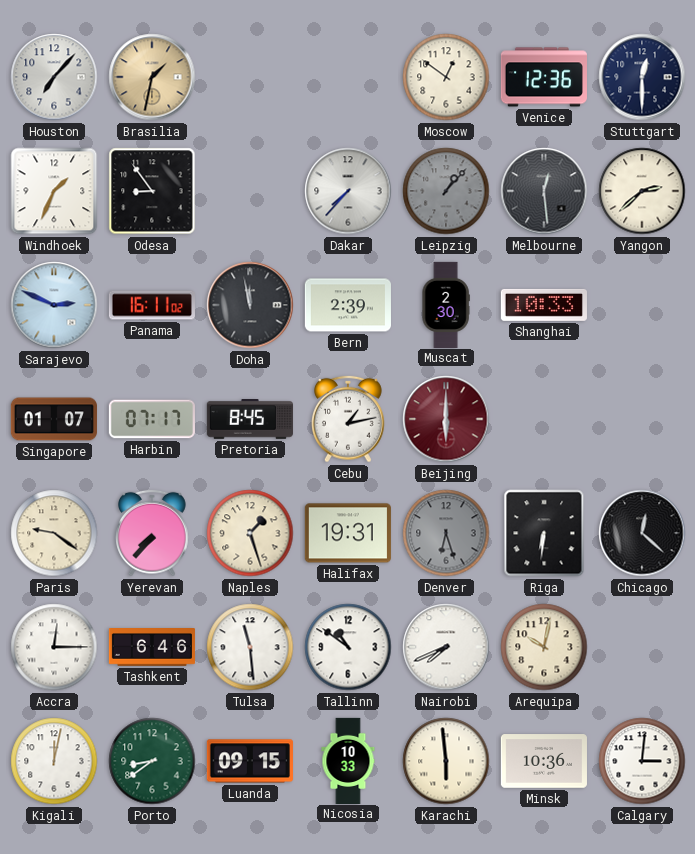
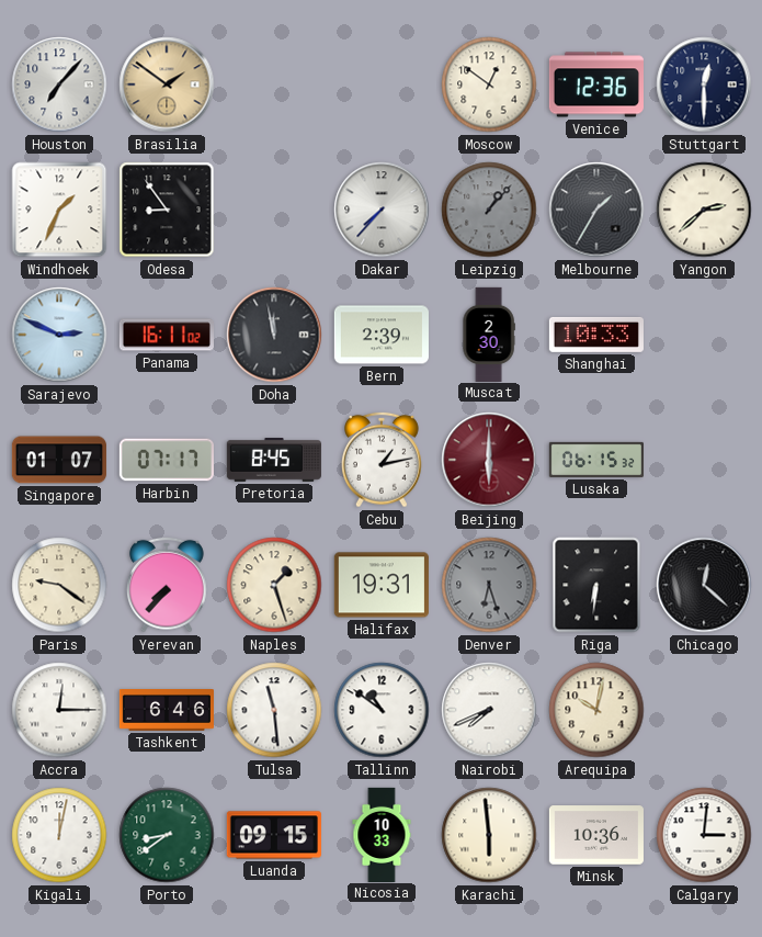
Brasilia: 1:32 -> 1:51 (167, 84)
Melbourne: 12:29 -> 1:35 (596, 210)
Lusaka: none -> 06:15 (596, 460)
